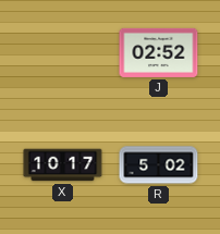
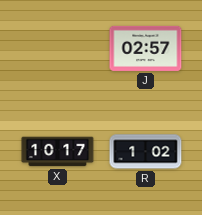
J: 02:52 -> 02:57 (146, 48)
R: 5:02 -> 1:02 (146, 152)
